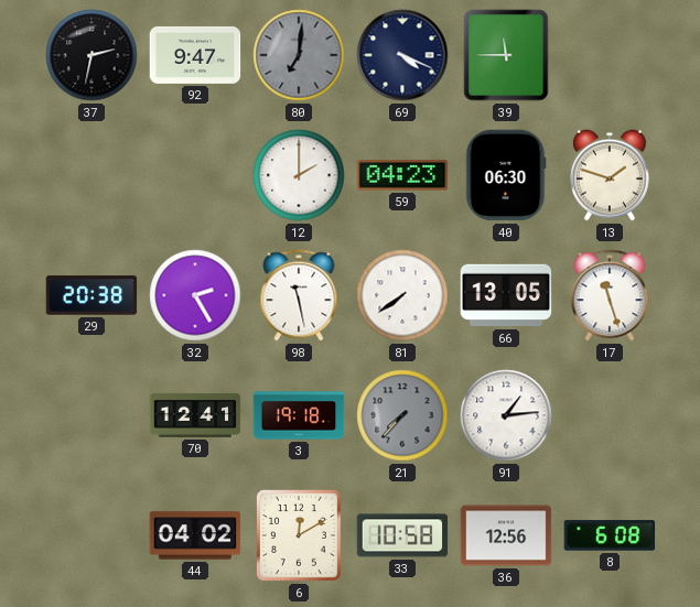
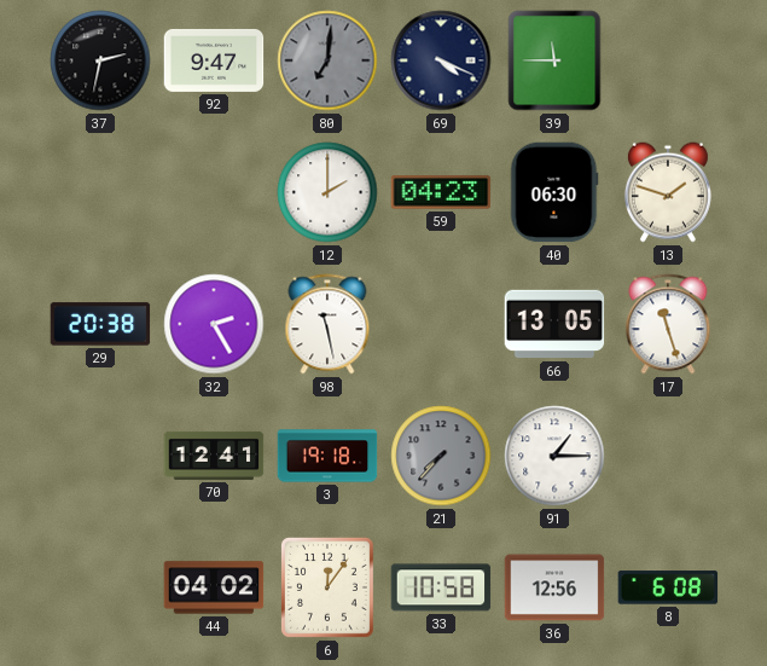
81: 7:39 -> none (402, 295)
91: 1:14 -> 1:15 (554, 456)
6: 12:10 -> 12:06 (327, 587)
